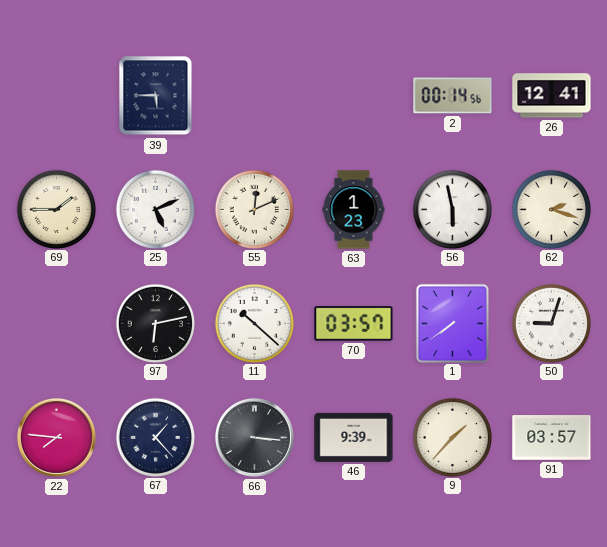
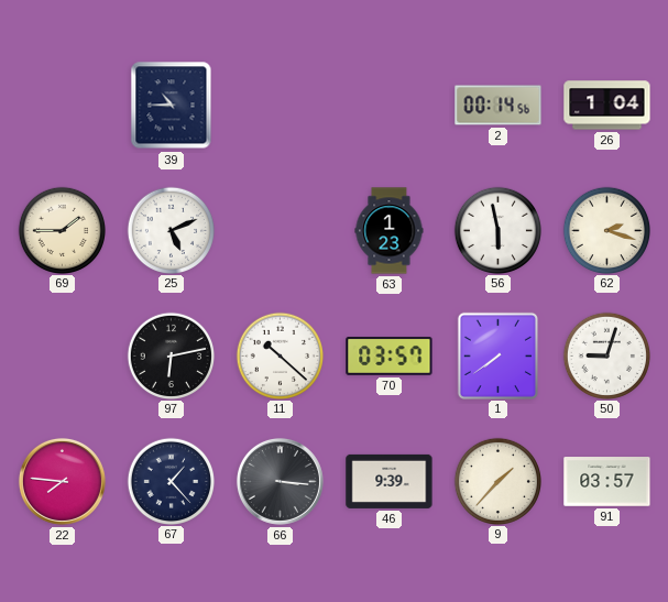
39: 5:45 -> 10:45 (172, 106)
26: 12:41 -> 1:04 (607, 106)
55: 12:11 -> none (254, 209)
